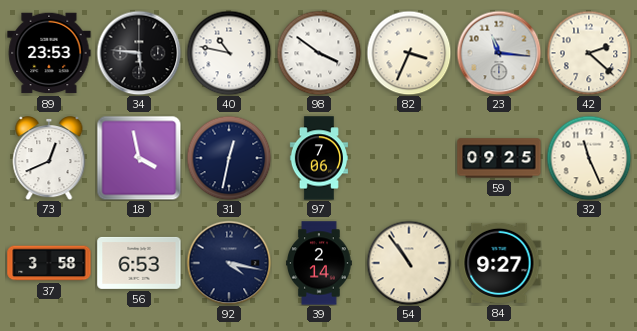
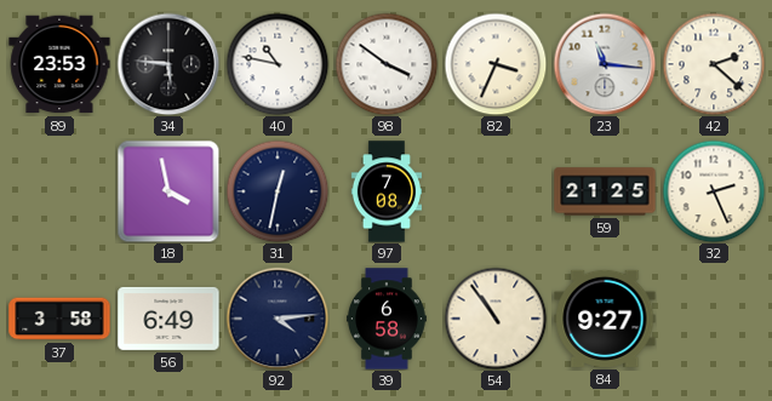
73: 12:41 -> none (49, 159)
97: 7:06 -> 7:08 (385, 191)
59: 09:25 -> 21:25 (605, 191)
32: 11:26 -> 2:26 (714, 191)
56: 6:53 -> 6:49 (168, 319)
92: 4:17 -> 4:14 (278, 319)
39: 2:14 -> 6:58 (387, 319)
